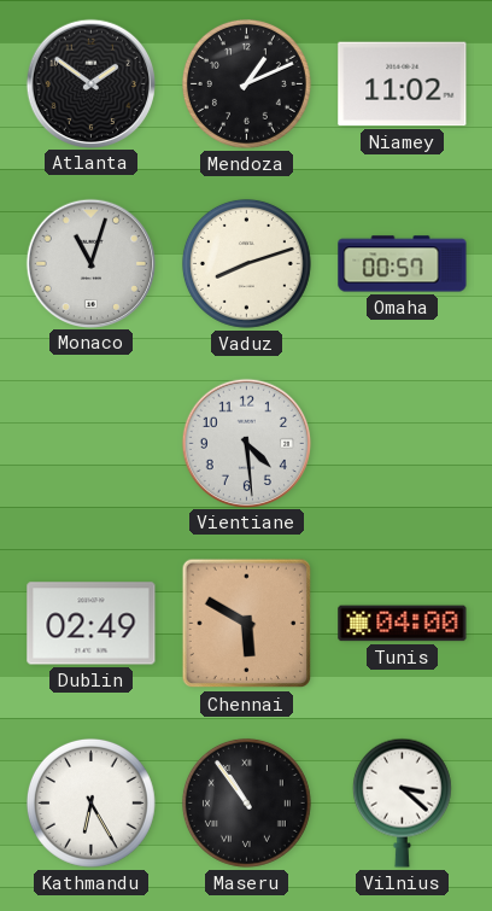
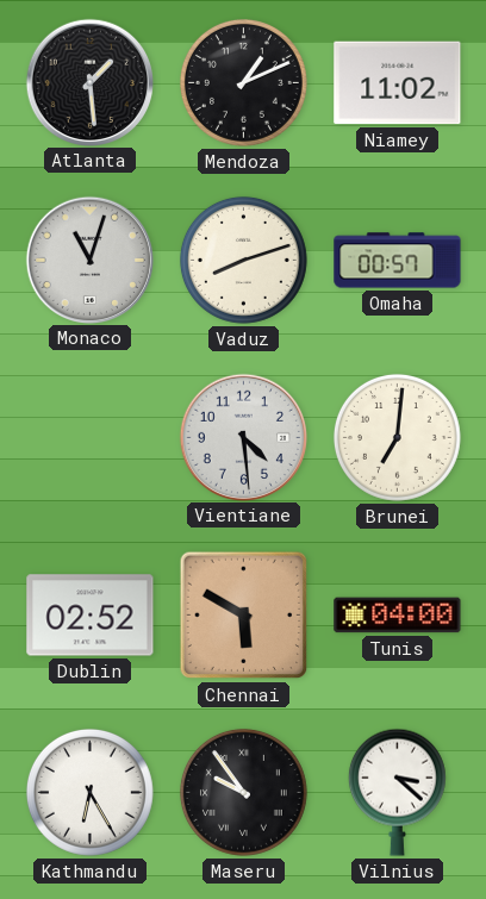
Atlanta: 1:51 -> 1:29 (89, 82)
Brunei: none -> 7:01 (397, 437)
Dublin: 02:49 -> 02:52 (91, 616)
Maseru: 10:54 -> 9:54 (243, 792)
